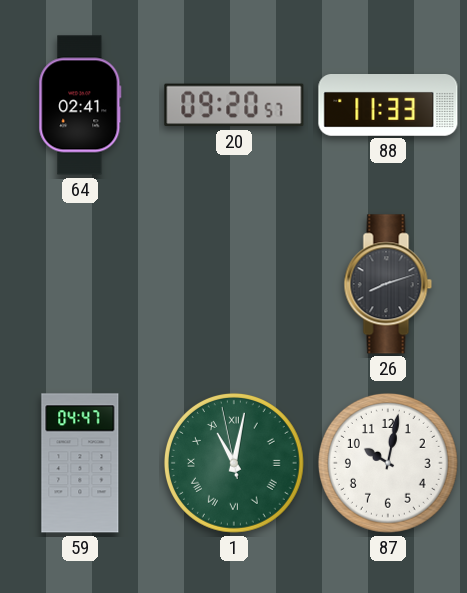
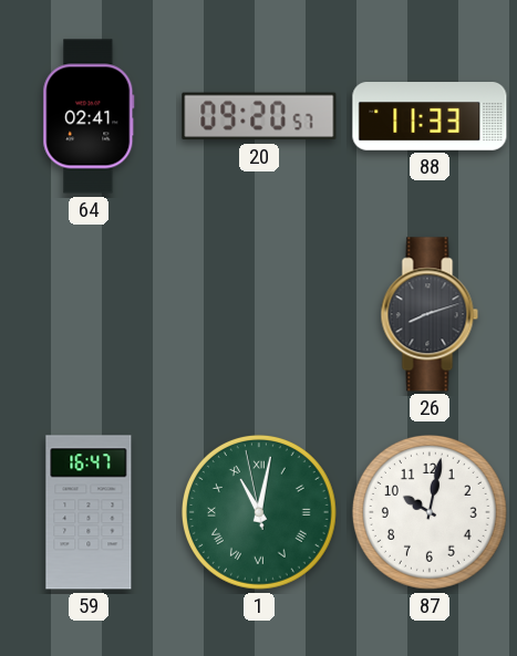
59: 04:47 -> 16:47 (89, 512)
